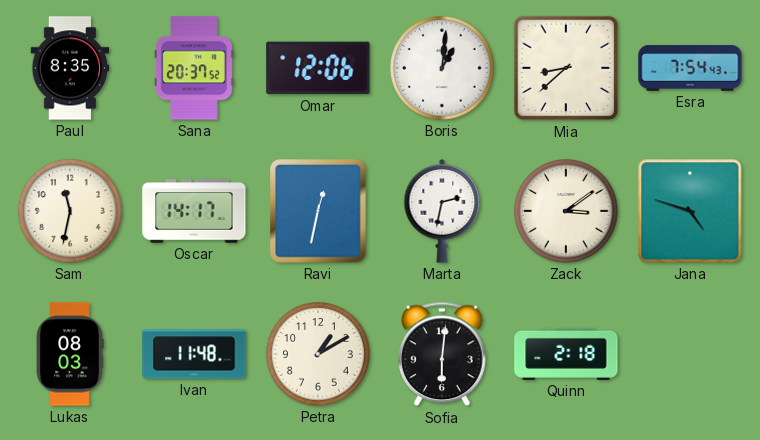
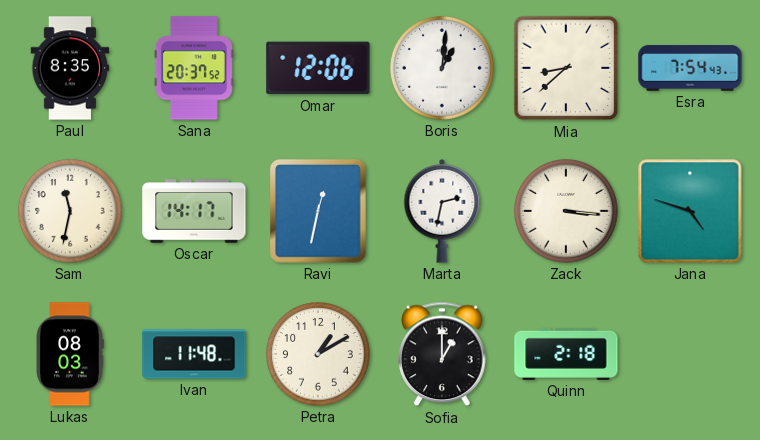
Zack: 3:09 -> 3:16 (567, 212)
Sofia: 6:01 -> 1:00 (443, 354)
